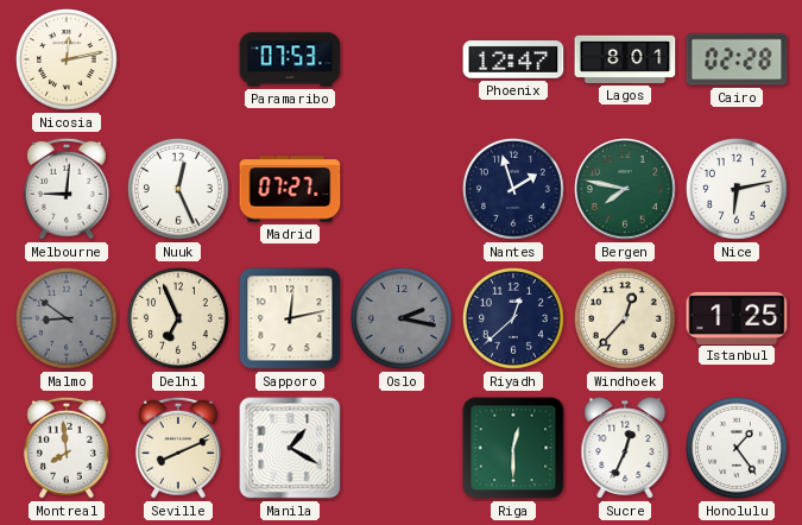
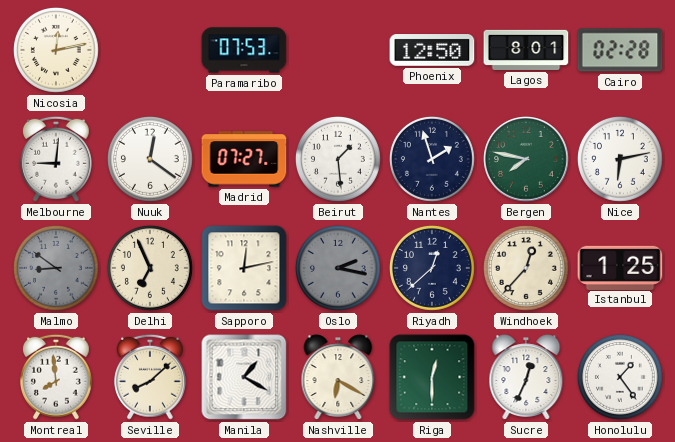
Phoenix: 12:47 -> 12:50 (432, 50)
Nuuk: 12:26 -> 12:21 (150, 159)
Beirut: none -> 1:29 (338, 159)
Seville: 8:11 -> 8:08 (150, 377)
Nashville: none -> 6:20 (338, 377)
